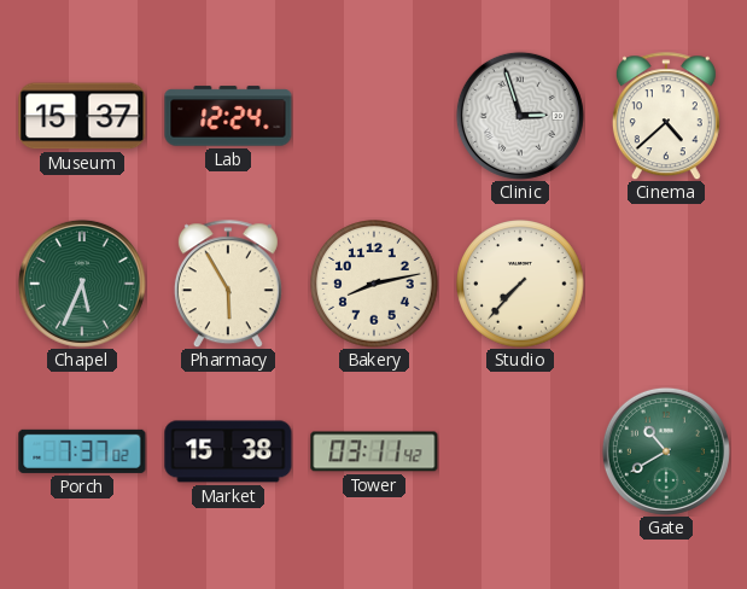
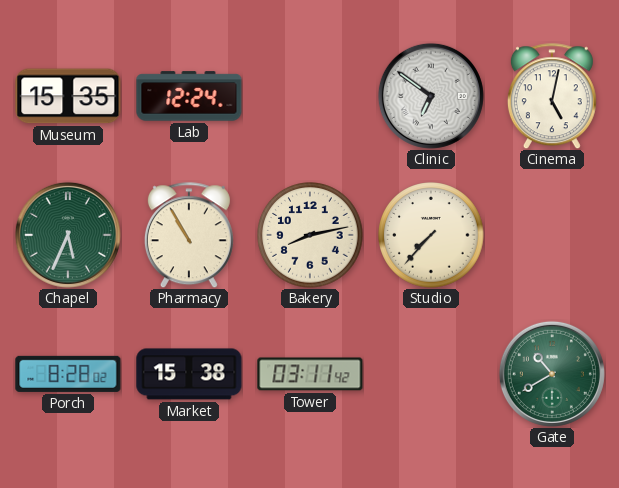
Museum: 15:37 -> 15:35 (68, 96)
Clinic: 2:57 -> 6:51 (431, 96)
Cinema: 4:38 -> 5:02 (552, 96)
Pharmacy: 5:55 -> 10:55 (189, 235)
Porch: 7:37 -> 8:28 (68, 374)
